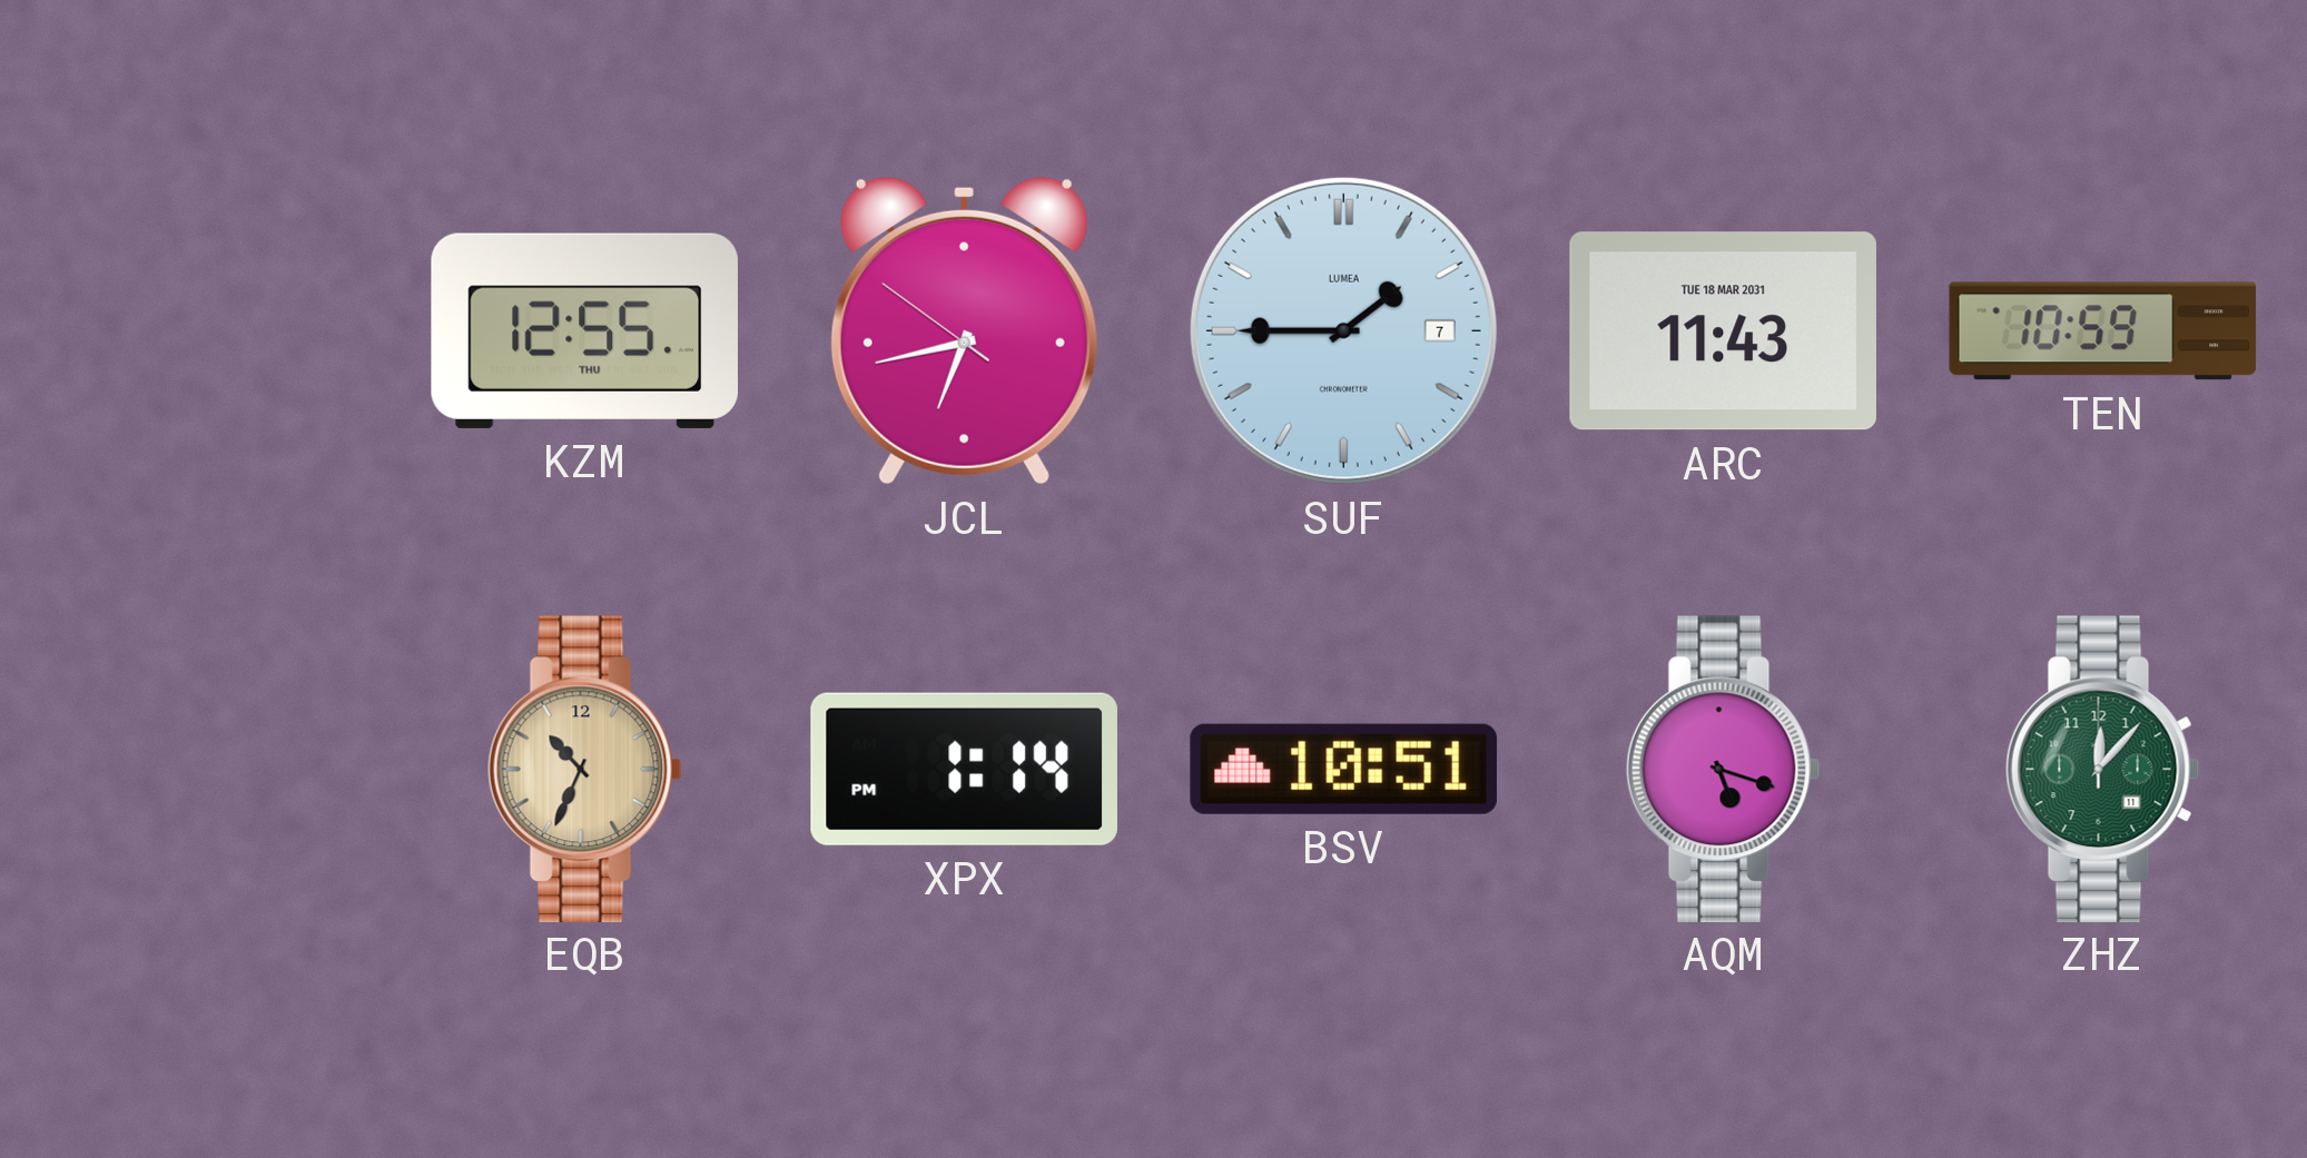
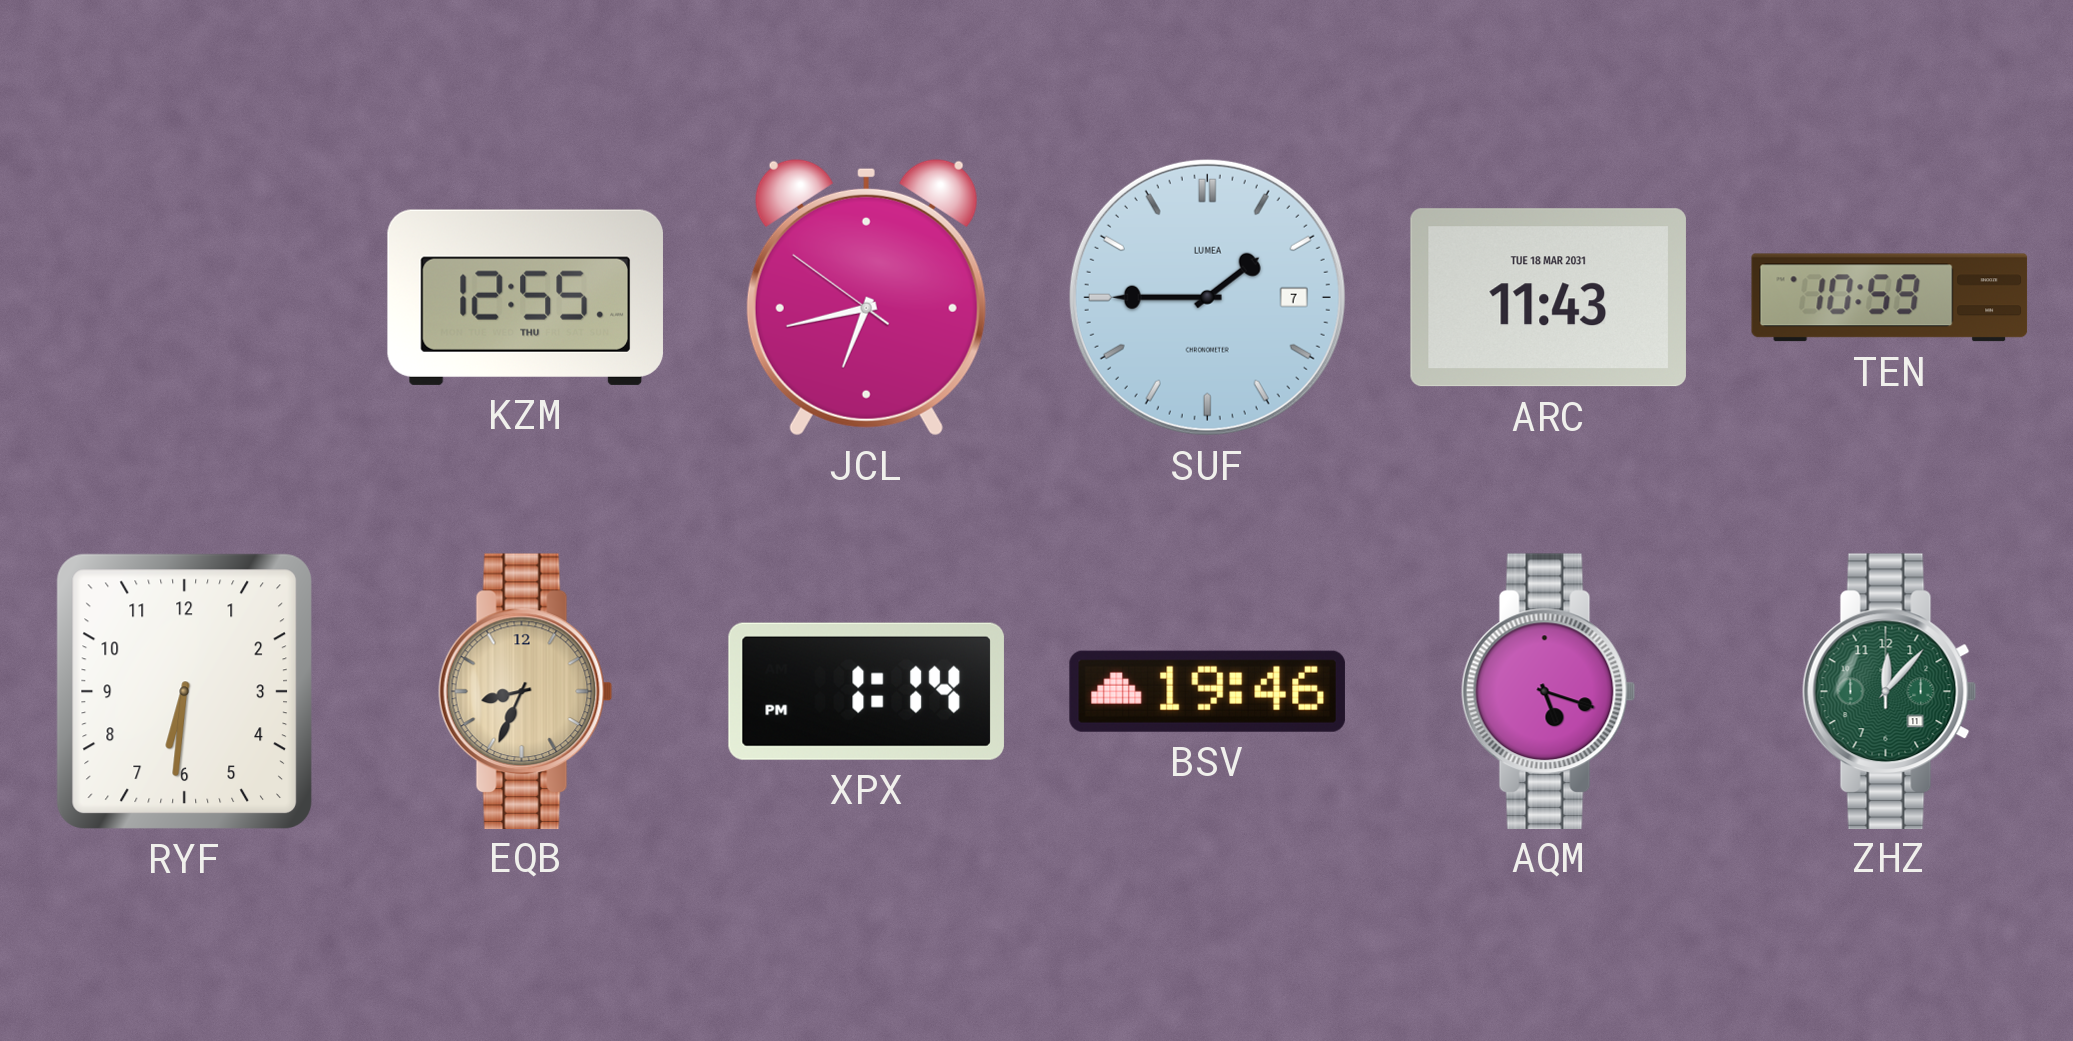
RYF: none -> 6:31 (184, 691)
EQB: 10:34 -> 8:34 (525, 691)
BSV: 10:51 -> 19:46 (1207, 691)
